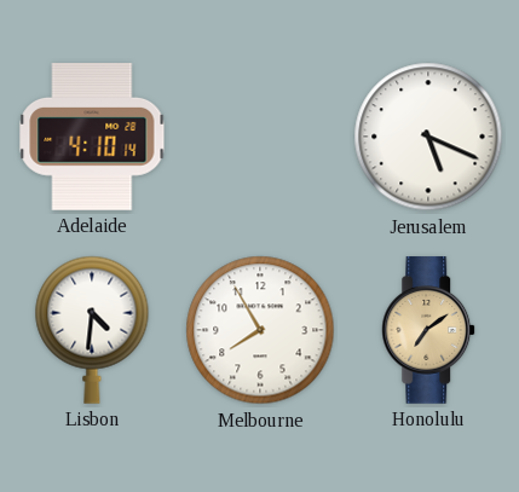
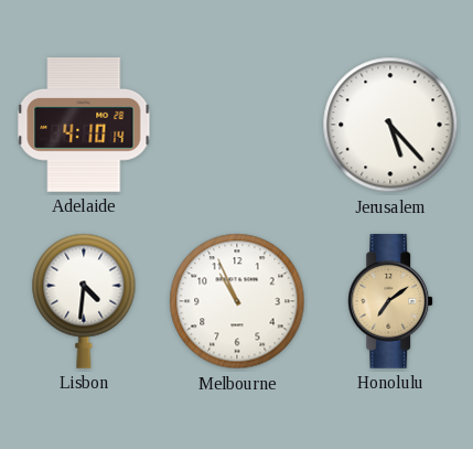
Jerusalem: 5:19 -> 5:23 (390, 125)
Melbourne: 7:55 -> 10:56 (237, 301)
